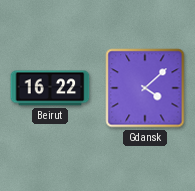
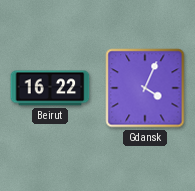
Gdansk: 4:08 -> 4:04 (145, 88)
